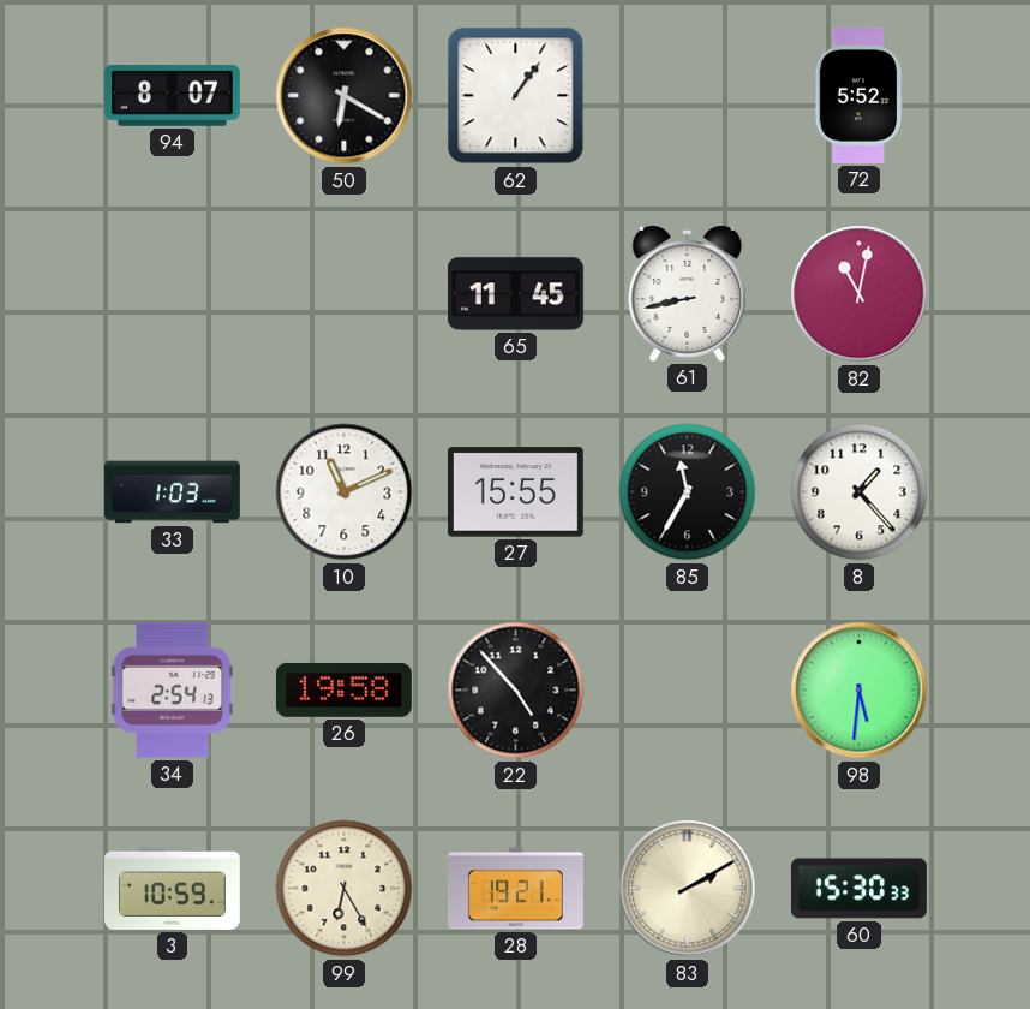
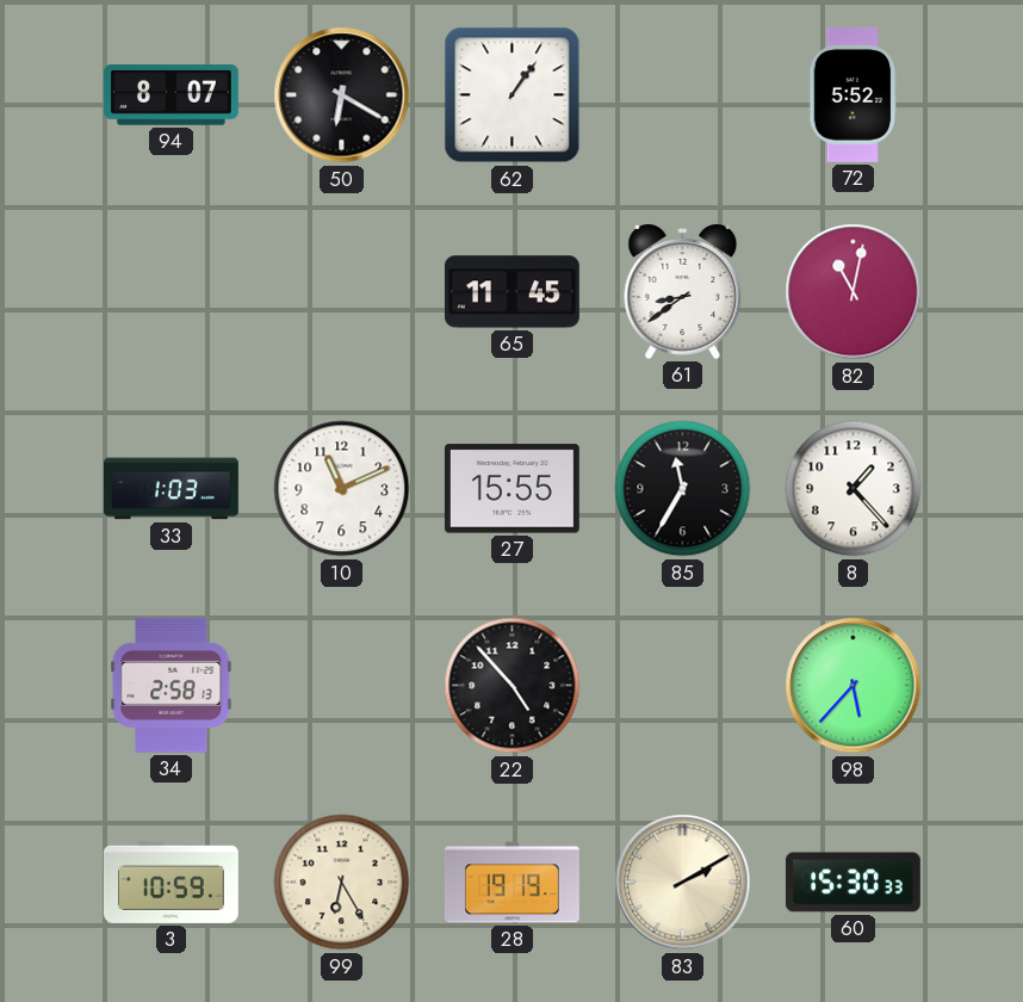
61: 8:43 -> 8:39 (683, 291)
34: 2:54 -> 2:58 (172, 685)
26: 19:58 -> none (343, 689)
98: 5:31 -> 5:37 (854, 686)
28: 19:21 -> 19:19 (511, 883)
